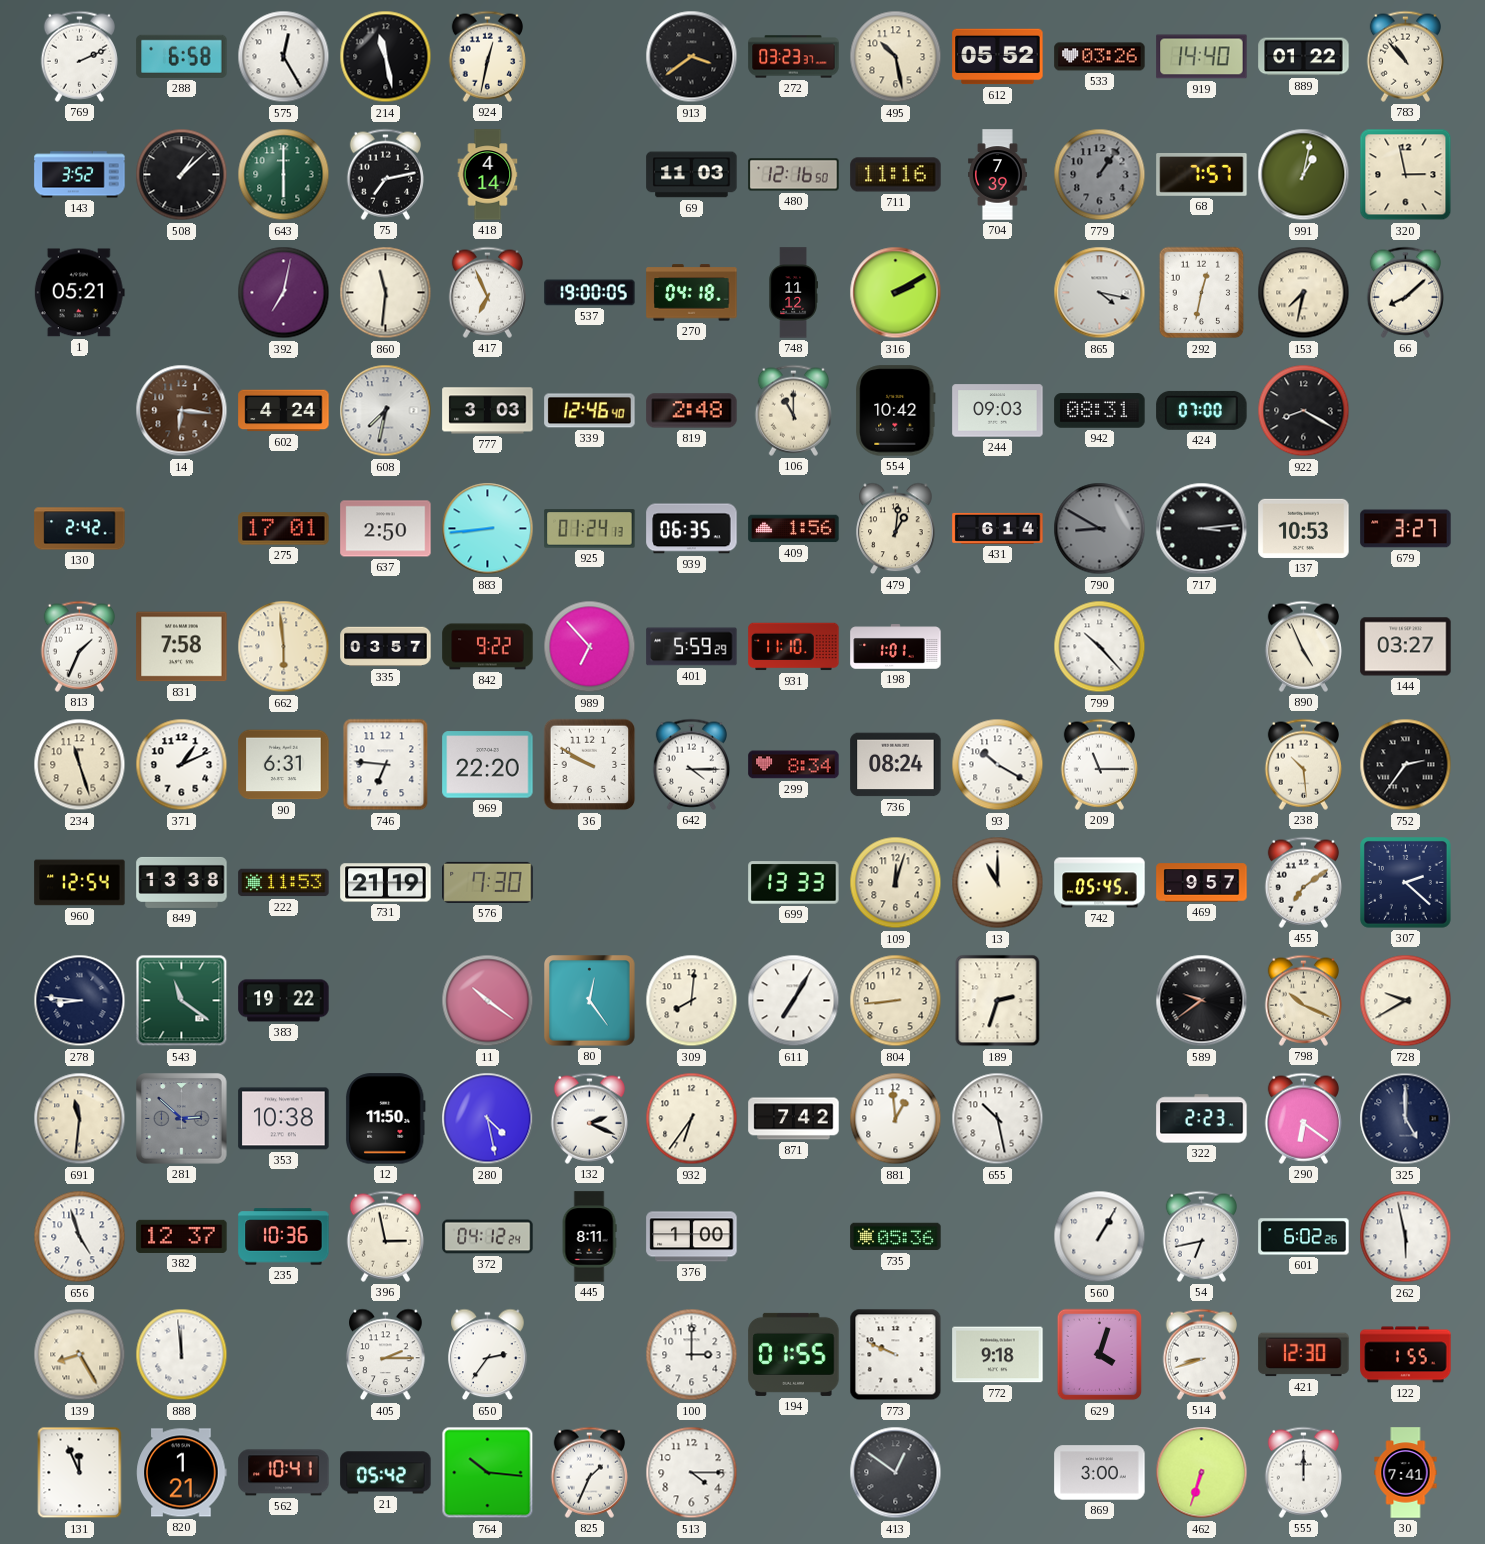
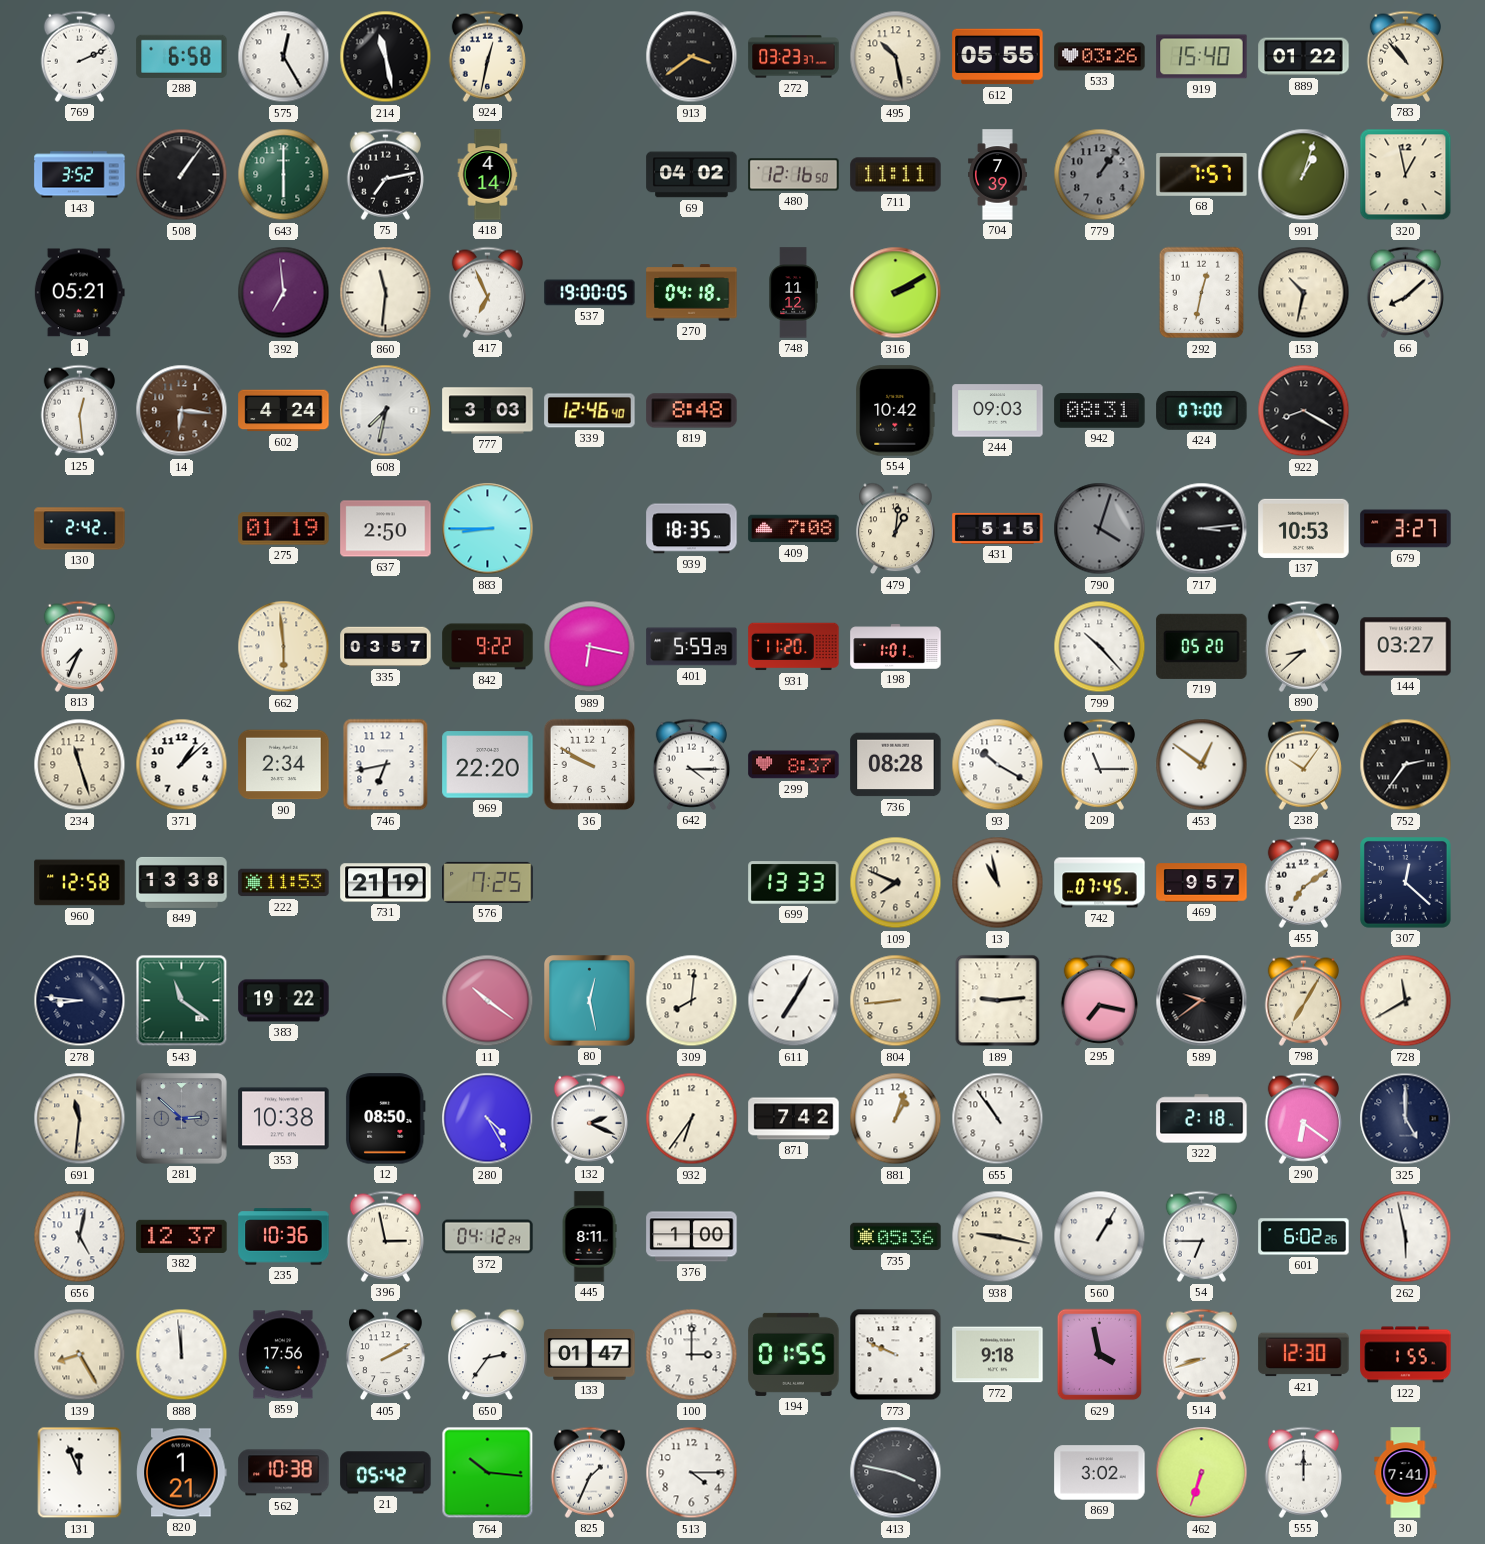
612: 05:52 -> 05:55 (998, 57)
919: 14:40 -> 15:40 (1202, 57)
508: 1:08 -> 1:06 (182, 175)
69: 11:03 -> 04:02 (692, 175)
711: 11:16 -> 11:11 (896, 175)
991: 1:02 -> 1:03 (1304, 175)
320: 2:58 -> 12:58 (1406, 175)
392: 7:02 -> 6:59 (284, 293)
865: 4:17 -> none (1100, 293)
153: 7:32 -> 10:32 (1304, 293)
125: none -> 12:29 (79, 410)
819: 2:48 -> 8:48 (692, 411)
106: 11:00 -> none (793, 410)
275: 17:01 -> 01:19 (284, 529)
883: 8:44 -> 8:45 (488, 529)
925: 01:24 -> none (590, 529)
939: 06:35 -> 18:35 (692, 529)
409: 1:56 -> 7:08 (794, 529)
431: 6:14 -> 5:15 (998, 528)
790: 8:50 -> 4:03 (1100, 529)
813: 1:34 -> 7:34 (79, 646)
831: 7:58 -> none (182, 647)
989: 6:53 -> 6:17 (590, 647)
931: 11:10 -> 11:20 (794, 647)
719: none -> 05:20 (1202, 646)
890: 4:56 -> 8:38 (1303, 646)
371: 1:11 -> 1:08 (182, 765)
90: 6:31 -> 2:34 (284, 765)
746: 6:46 -> 6:43 (386, 765)
299: 8:34 -> 8:37 (794, 765)
736: 08:24 -> 08:28 (896, 765)
453: none -> 12:51 (1202, 765)
238: 10:29 -> 10:06 (1303, 764)
960: 12:54 -> 12:58 (80, 883)
576: 7:30 -> 7:25 (488, 882)
109: 12:03 -> 7:49 (896, 883)
13: 11:00 -> 10:58 (998, 883)
742: 05:45 -> 07:45 (1100, 883)
307: 2:22 -> 12:22 (1406, 883)
80: 12:24 -> 12:28 (590, 1001)
189: 2:33 -> 9:14 (998, 1001)
295: none -> 7:17 (1099, 1000)
798: 10:19 -> 7:05 (1303, 1000)
728: 9:40 -> 11:40 (1406, 1001)
12: 11:50 -> 08:50 (385, 1119)
280: 4:28 -> 4:25 (488, 1119)
881: 12:59 -> 1:03 (896, 1119)
655: 10:28 -> 10:54 (998, 1119)
322: 2:23 -> 2:18 (1202, 1119)
656: 4:57 -> 5:02 (80, 1237)
938: none -> 9:17 (998, 1237)
54: 6:43 -> 6:45 (1201, 1236)
859: none -> 17:56 (284, 1355)
405: 2:15 -> 2:10 (386, 1355)
133: none -> 01:47 (590, 1355)
629: 4:03 -> 3:58 (1100, 1355)
562: 10:41 -> 10:38 (284, 1473)
413: 12:51 -> 3:47 (896, 1473)
869: 3:00 -> 3:02 (1100, 1473)
